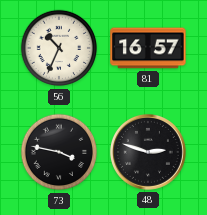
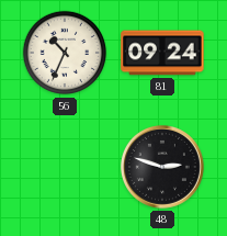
81: 16:57 -> 09:24 (162, 53)
73: 3:47 -> none (59, 152)
